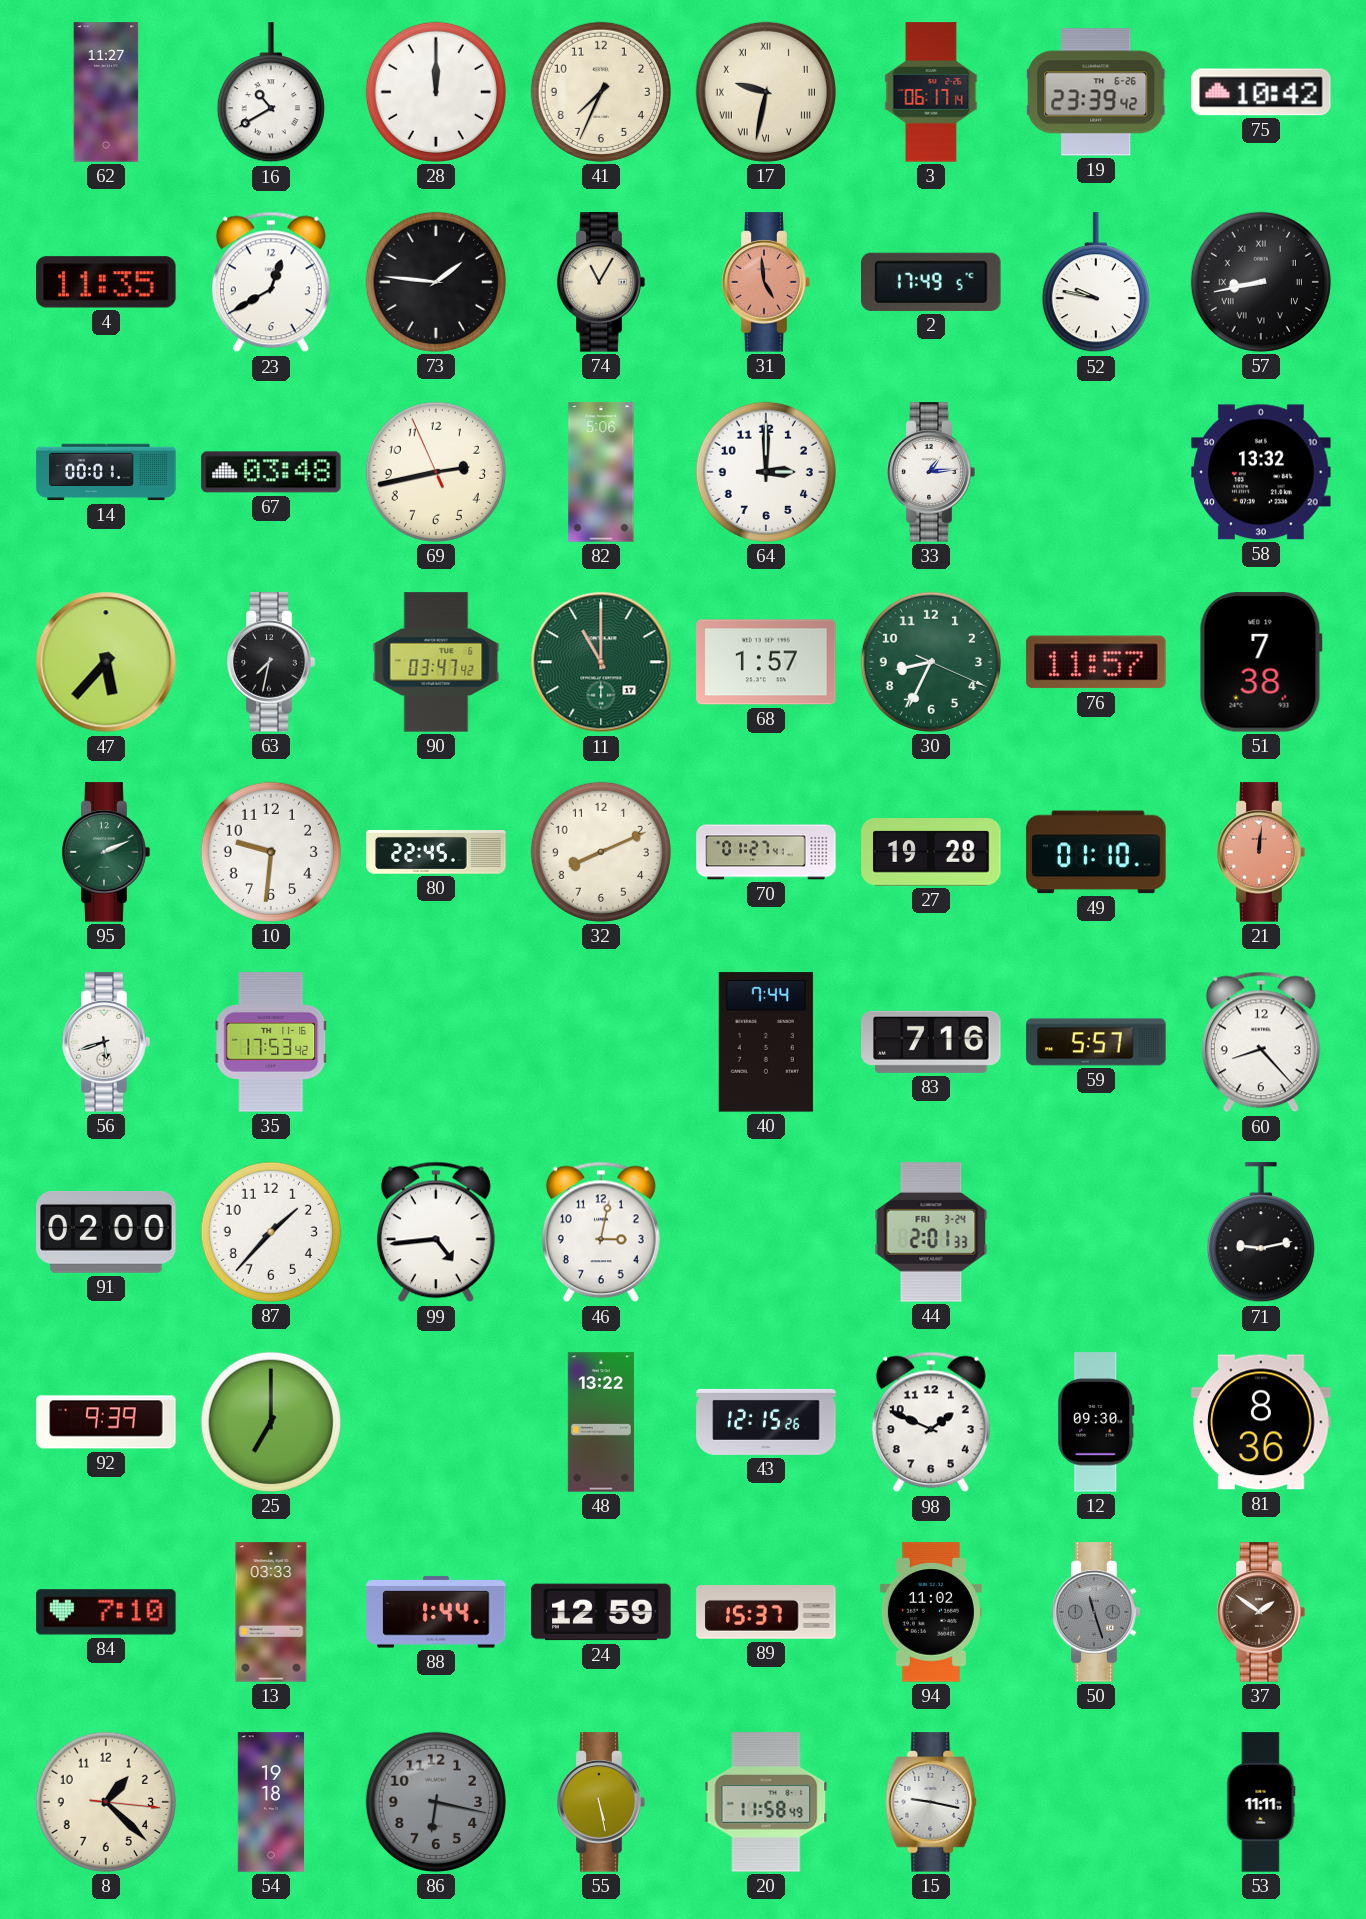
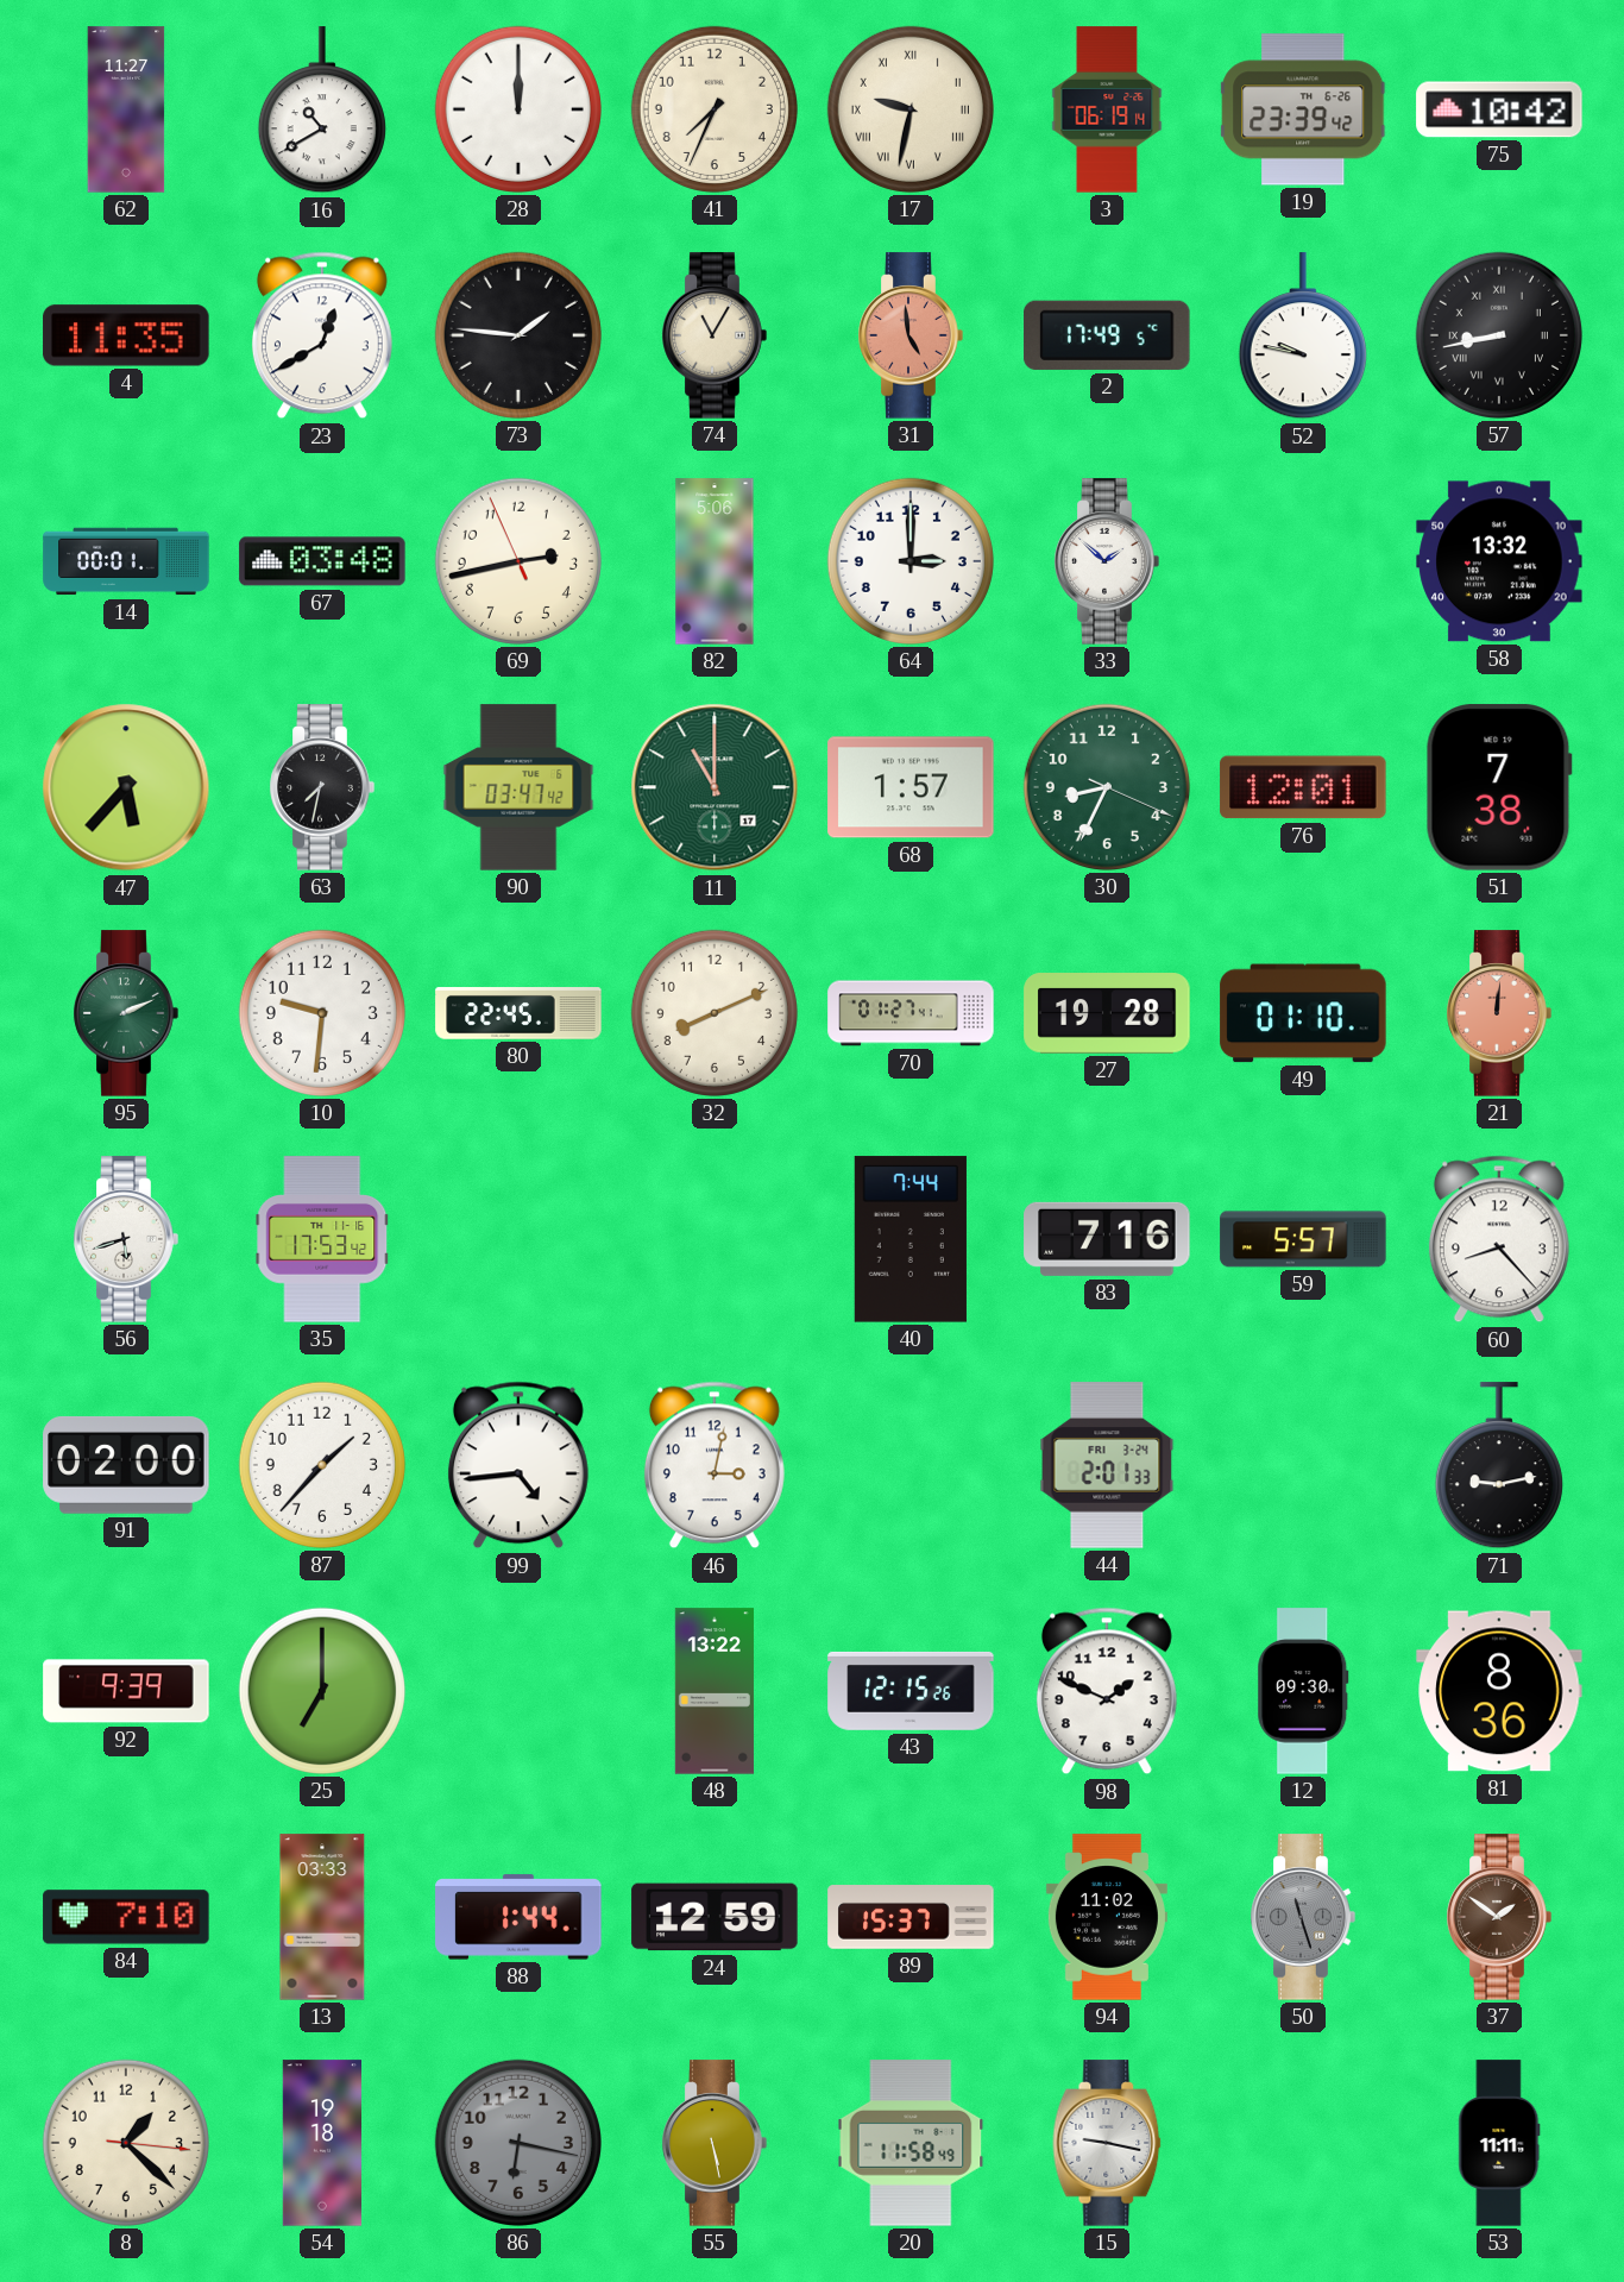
3: 06:17 -> 06:19 (1107, 109)
33: 1:14 -> 1:52 (1107, 561)
76: 11:57 -> 12:01 (1303, 787)
